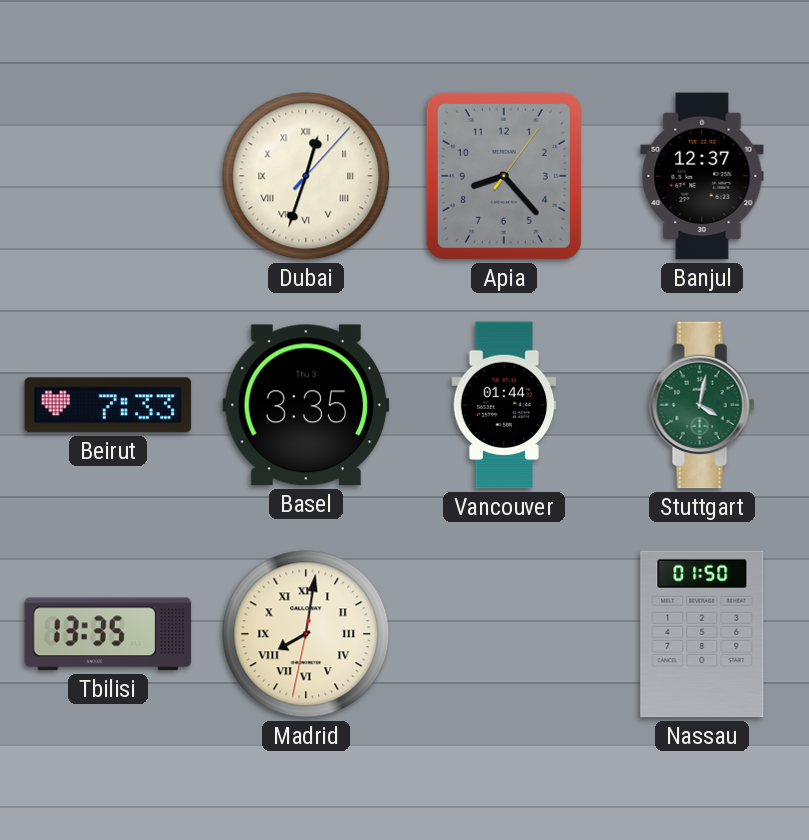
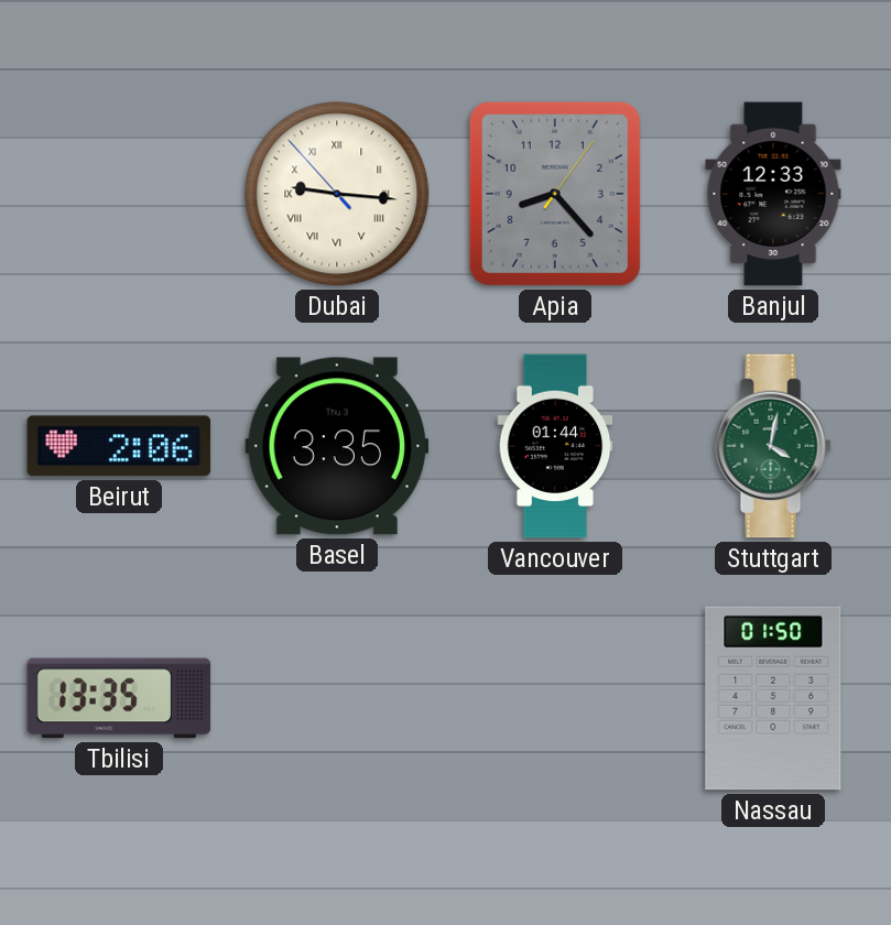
Dubai: 12:33 -> 9:15 (337, 194)
Banjul: 12:37 -> 12:33 (773, 194)
Beirut: 7:33 -> 2:06 (119, 446)
Madrid: 8:01 -> none (306, 634)
